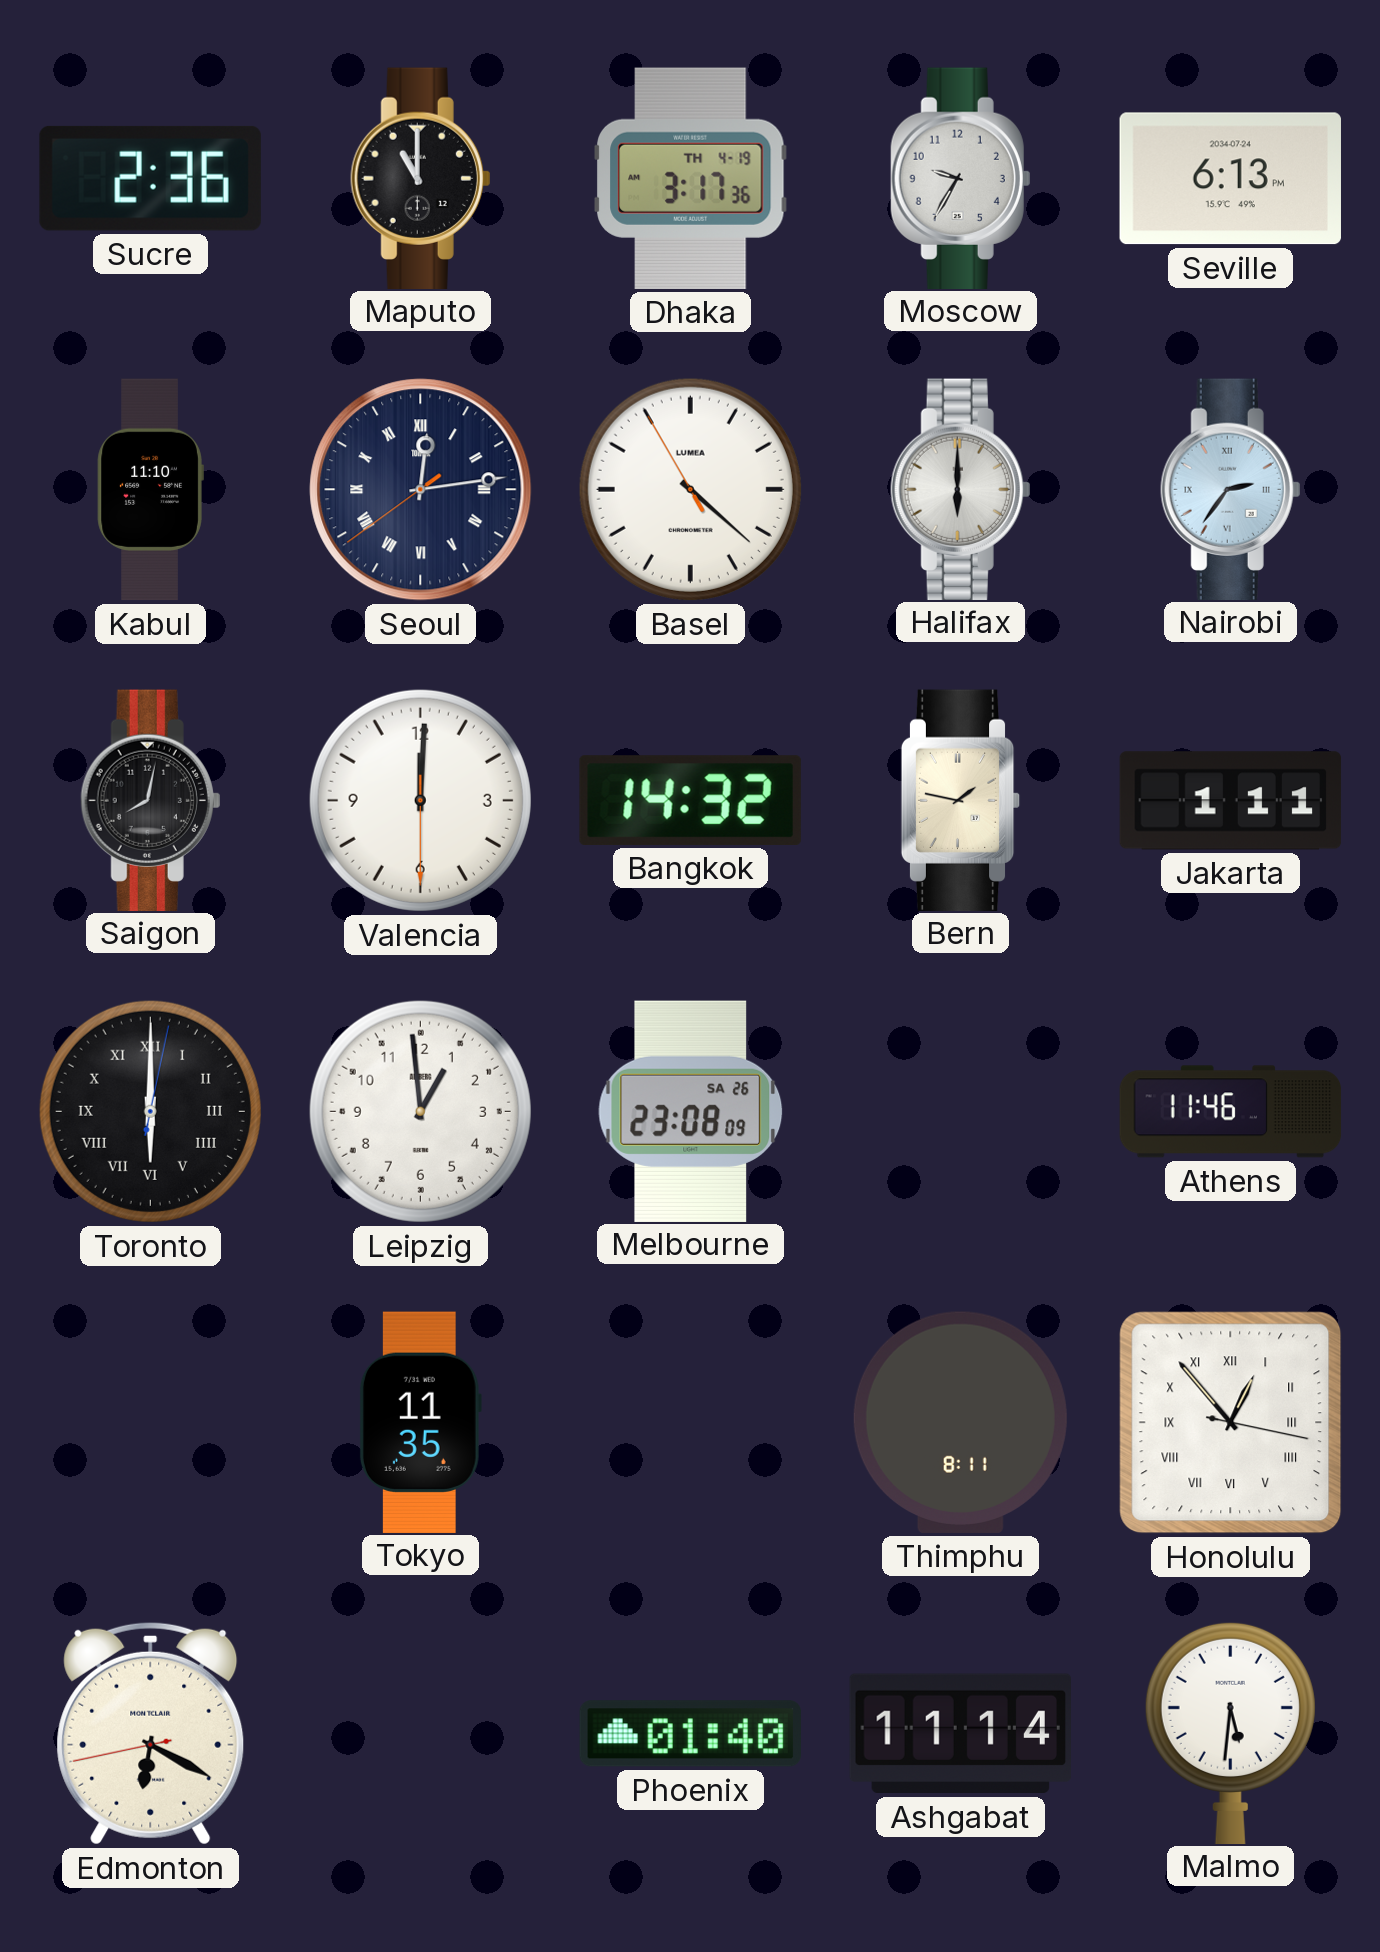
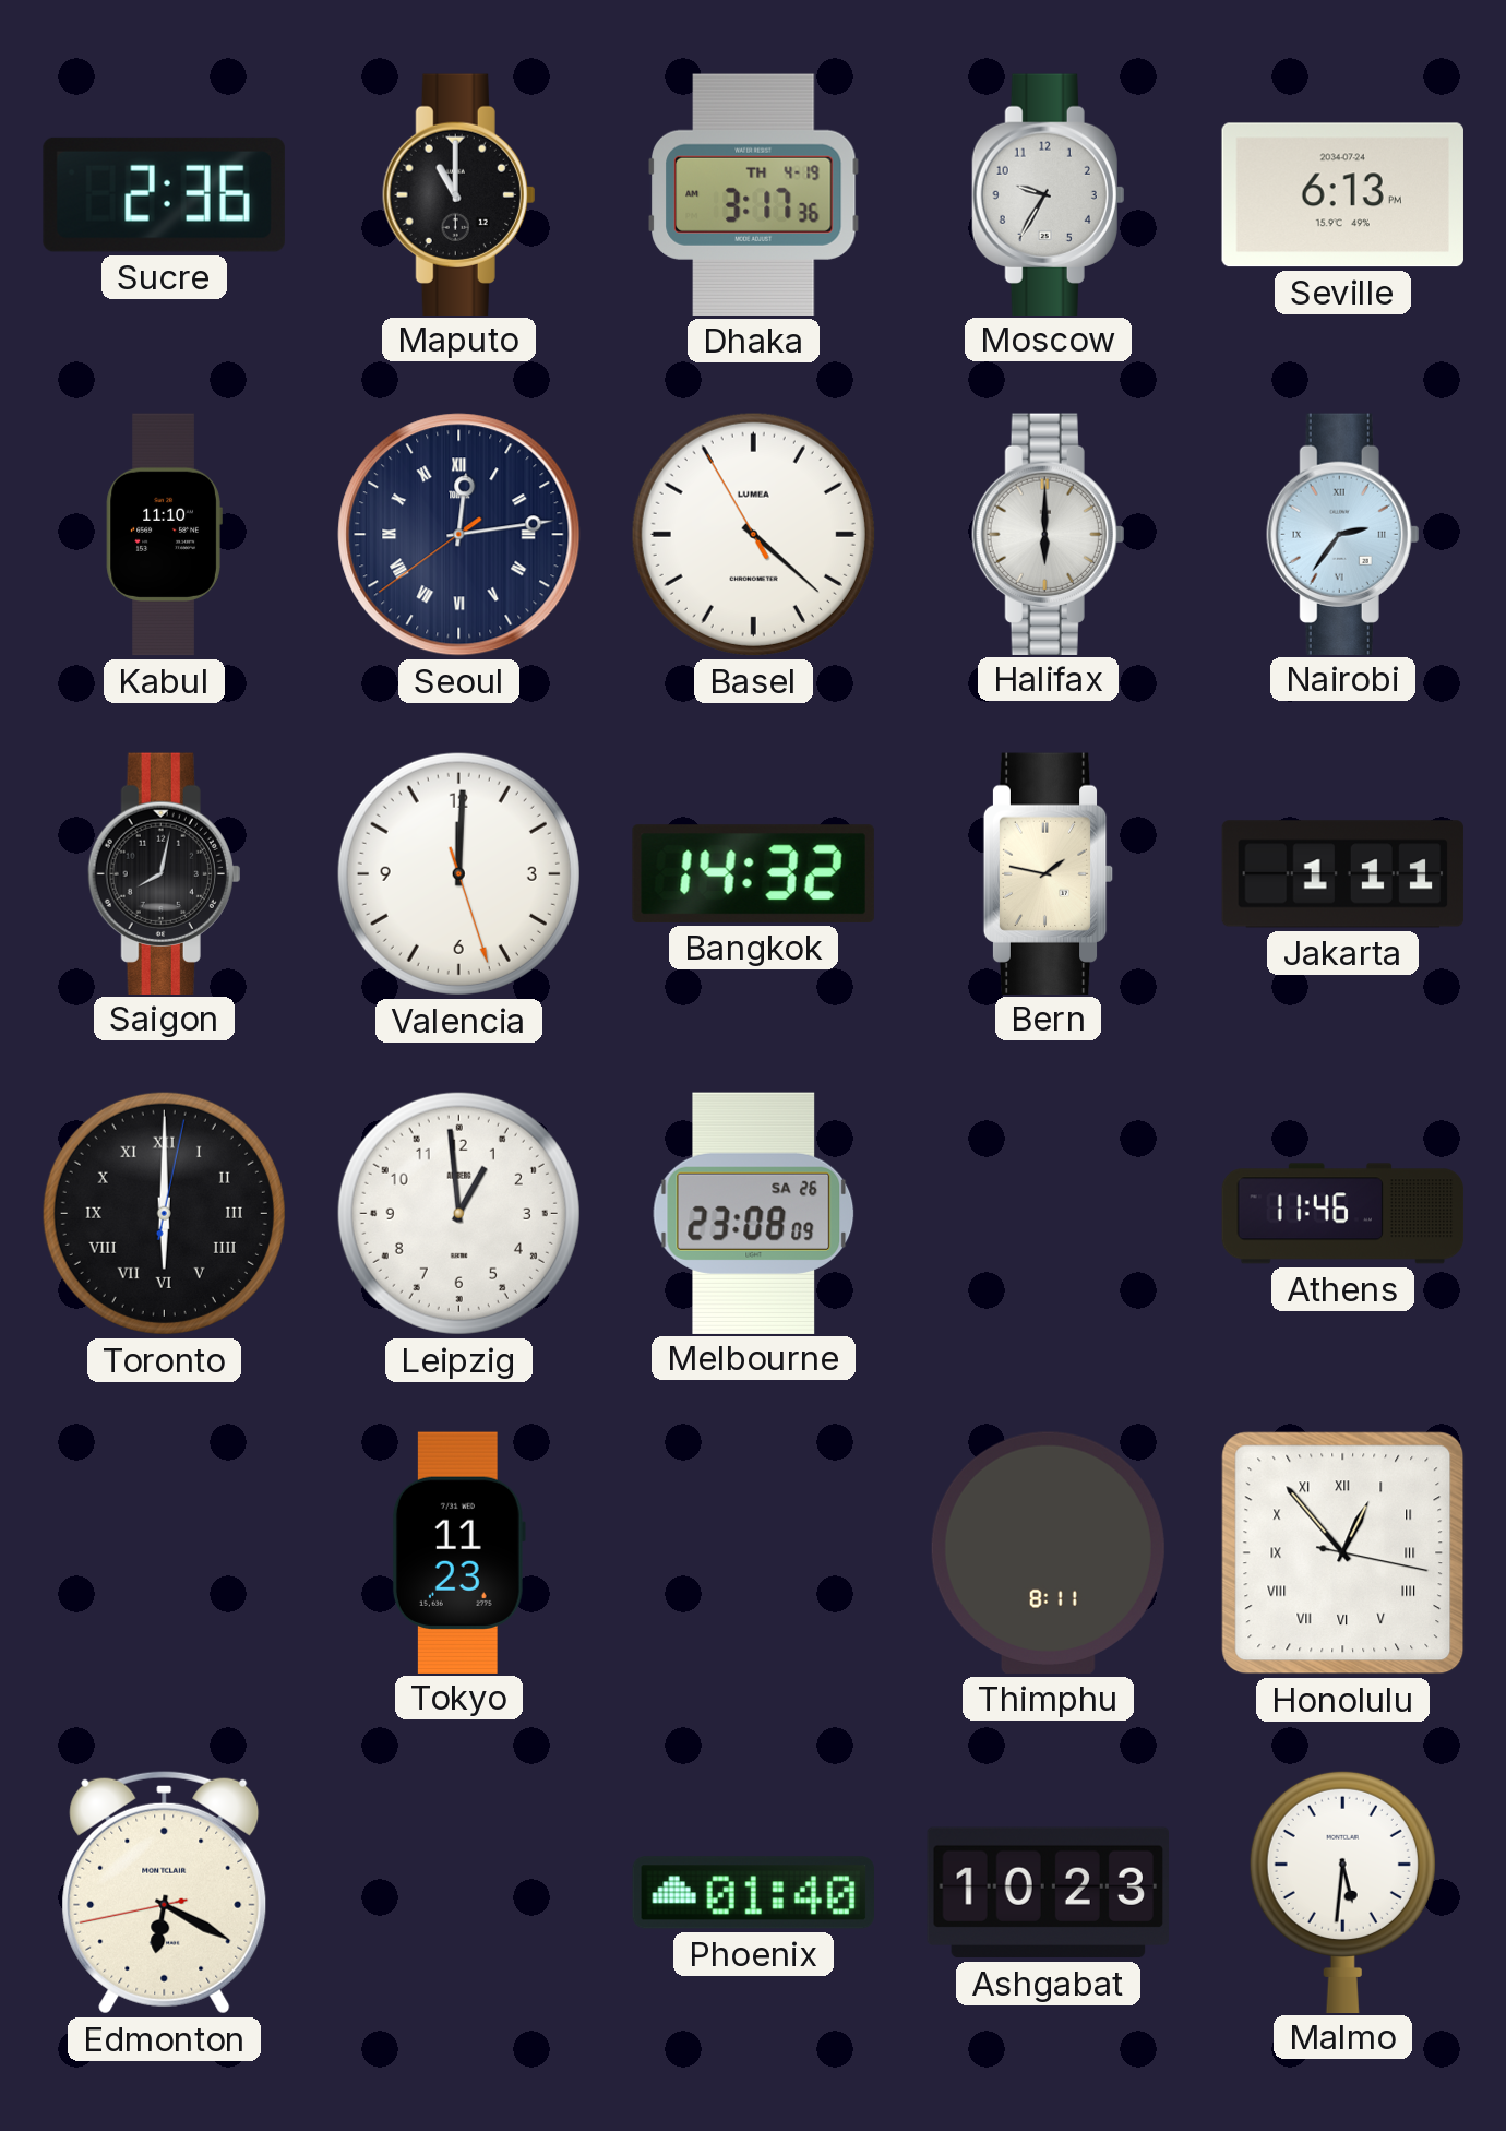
Valencia: 12:00:30 -> 12:00:27 (458, 873)
Tokyo: 11:35 -> 11:23 (458, 1552)
Ashgabat: 11:14 -> 10:23 (1048, 1893)
